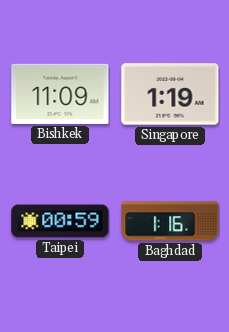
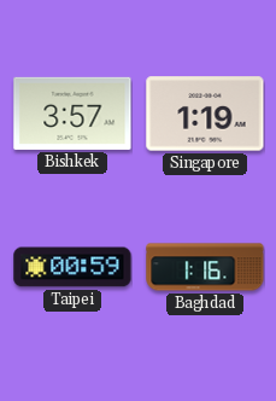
Bishkek: 11:09 -> 3:57 (72, 114)
